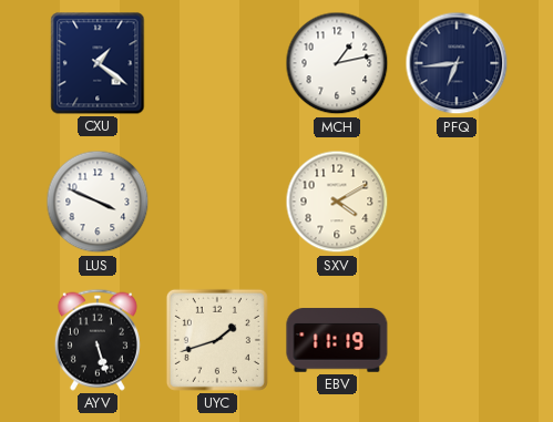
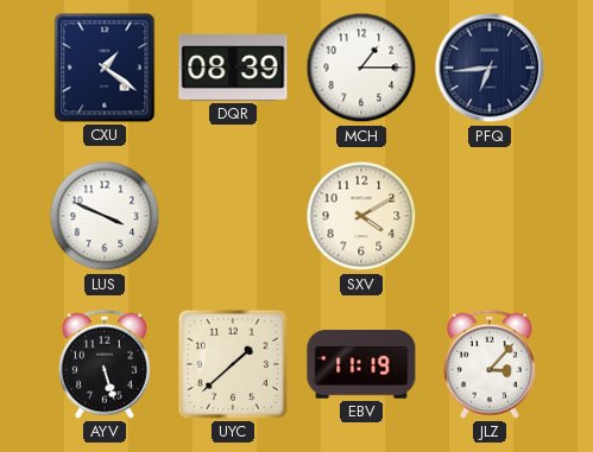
DQR: none -> 08:39 (233, 69)
MCH: 1:13 -> 1:15 (361, 68)
UYC: 1:42 -> 1:38 (233, 364)
JLZ: none -> 3:07 (490, 364)
